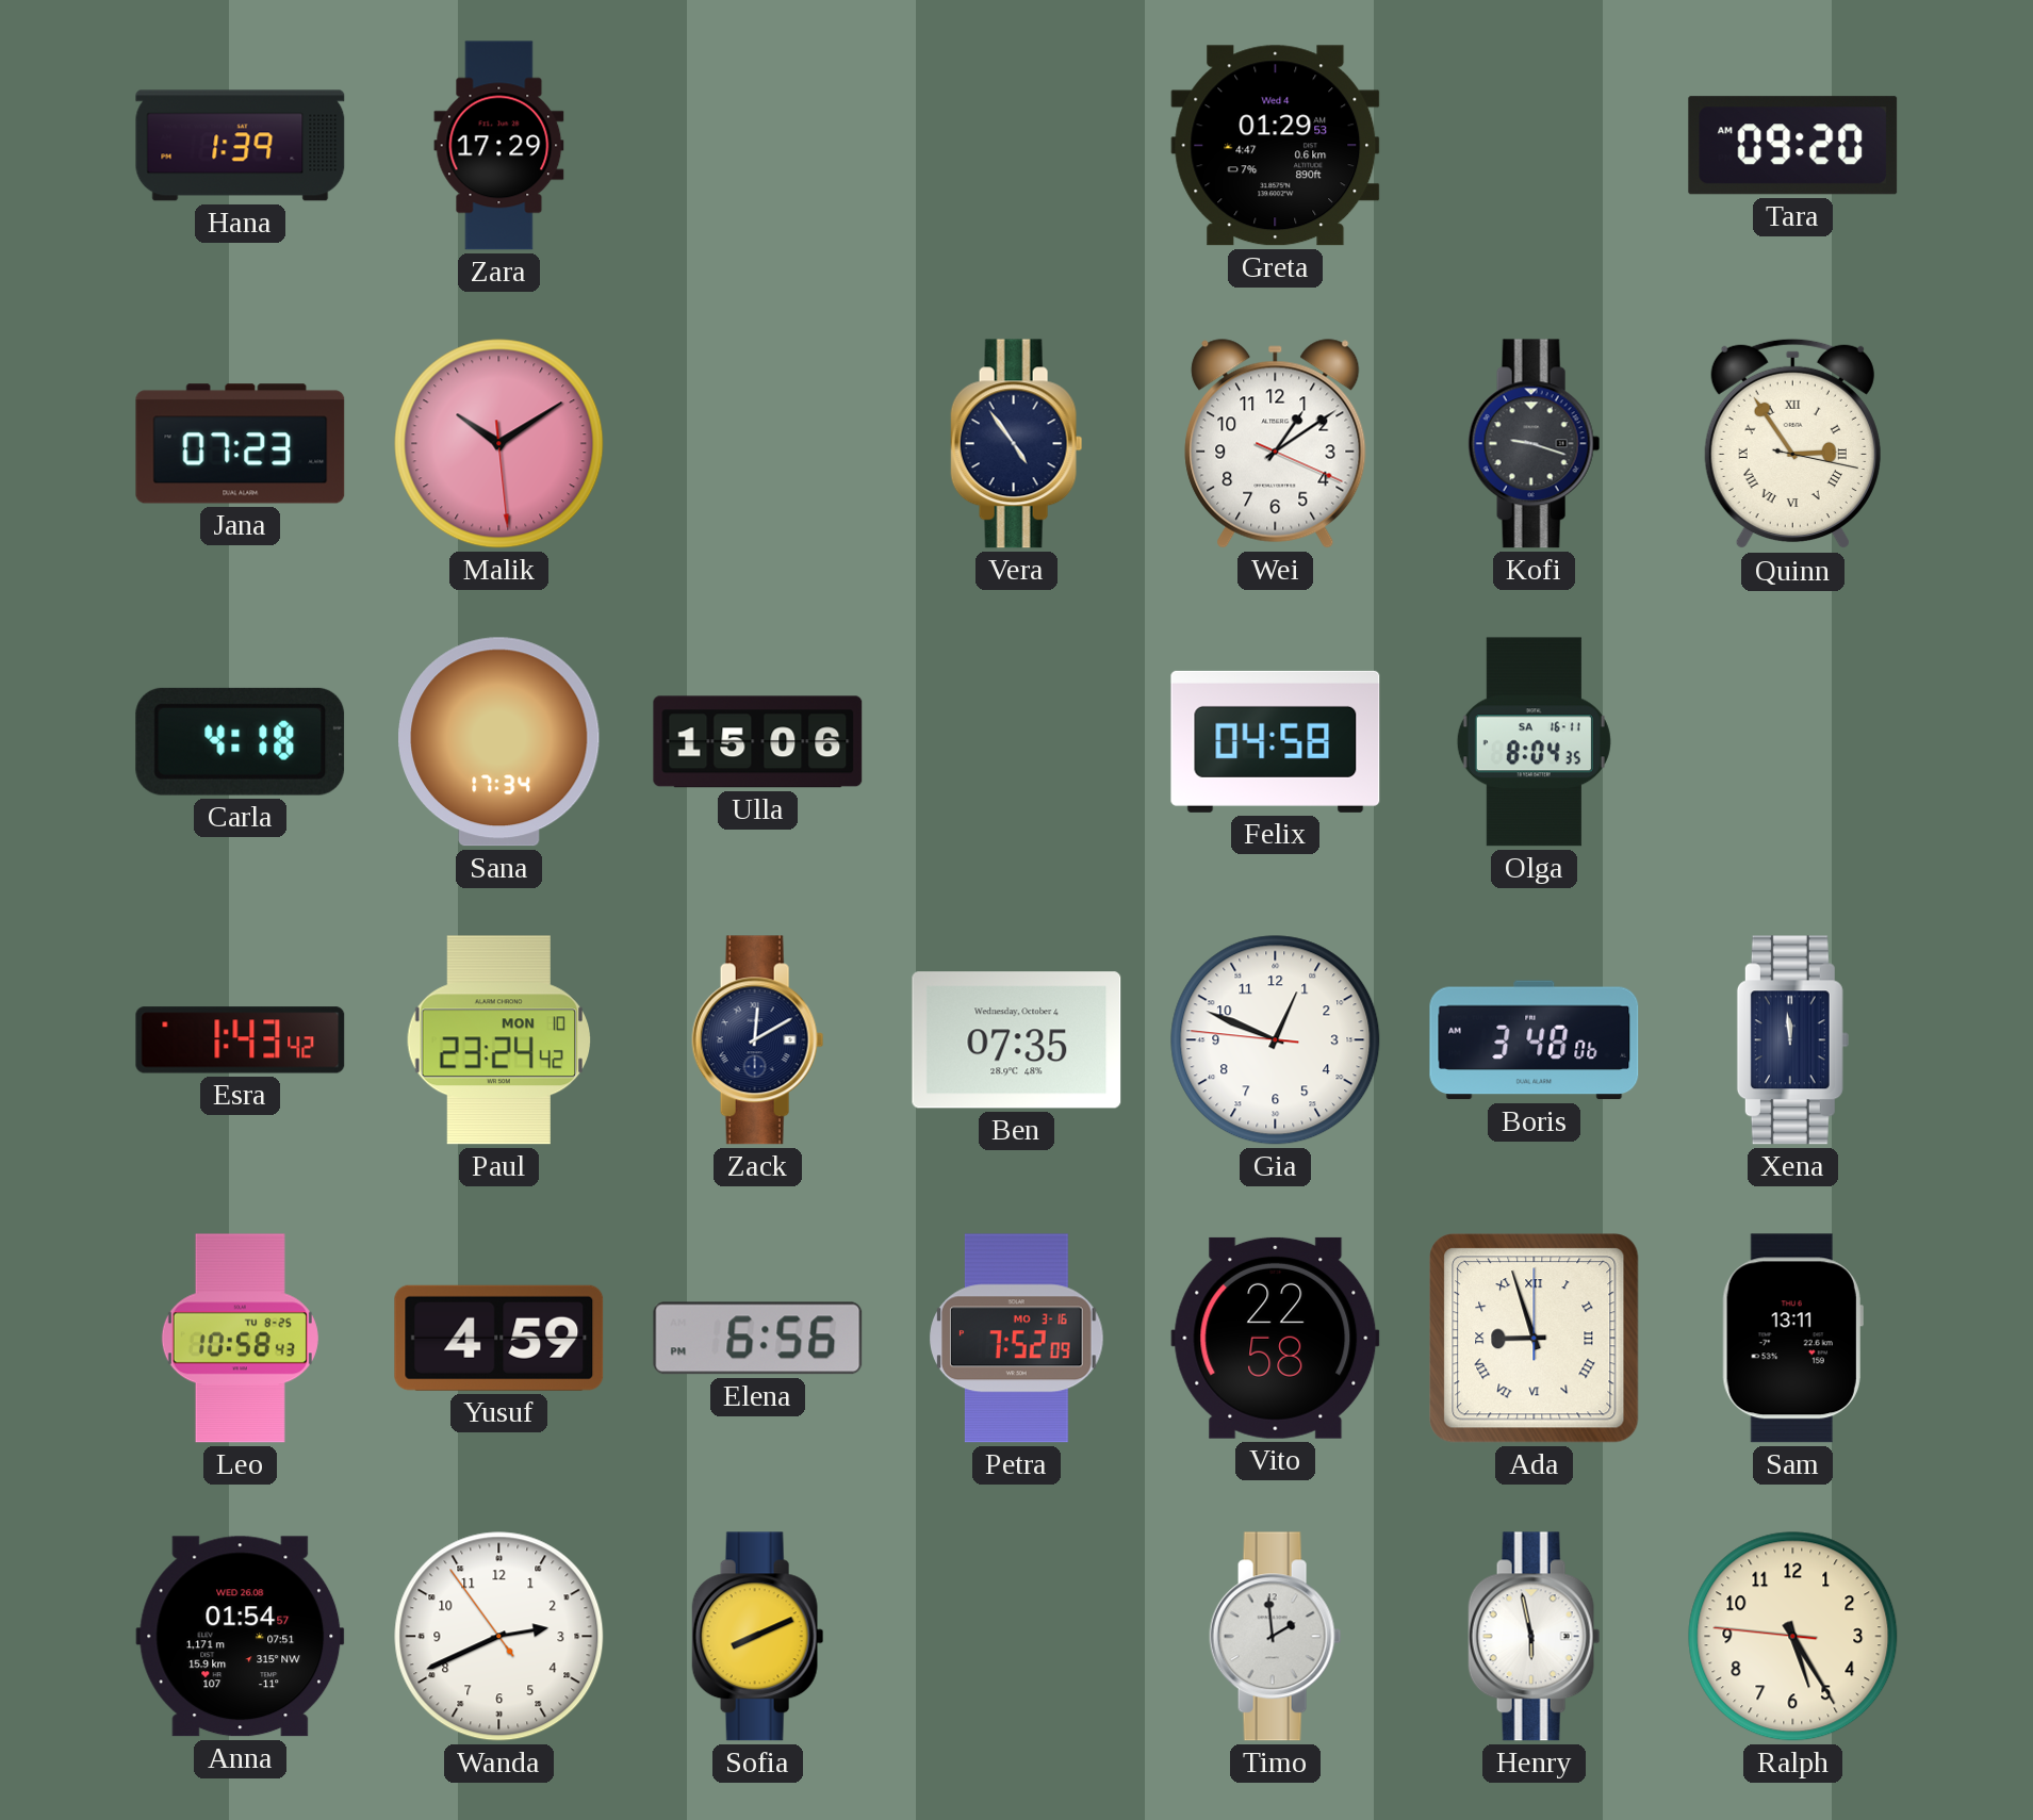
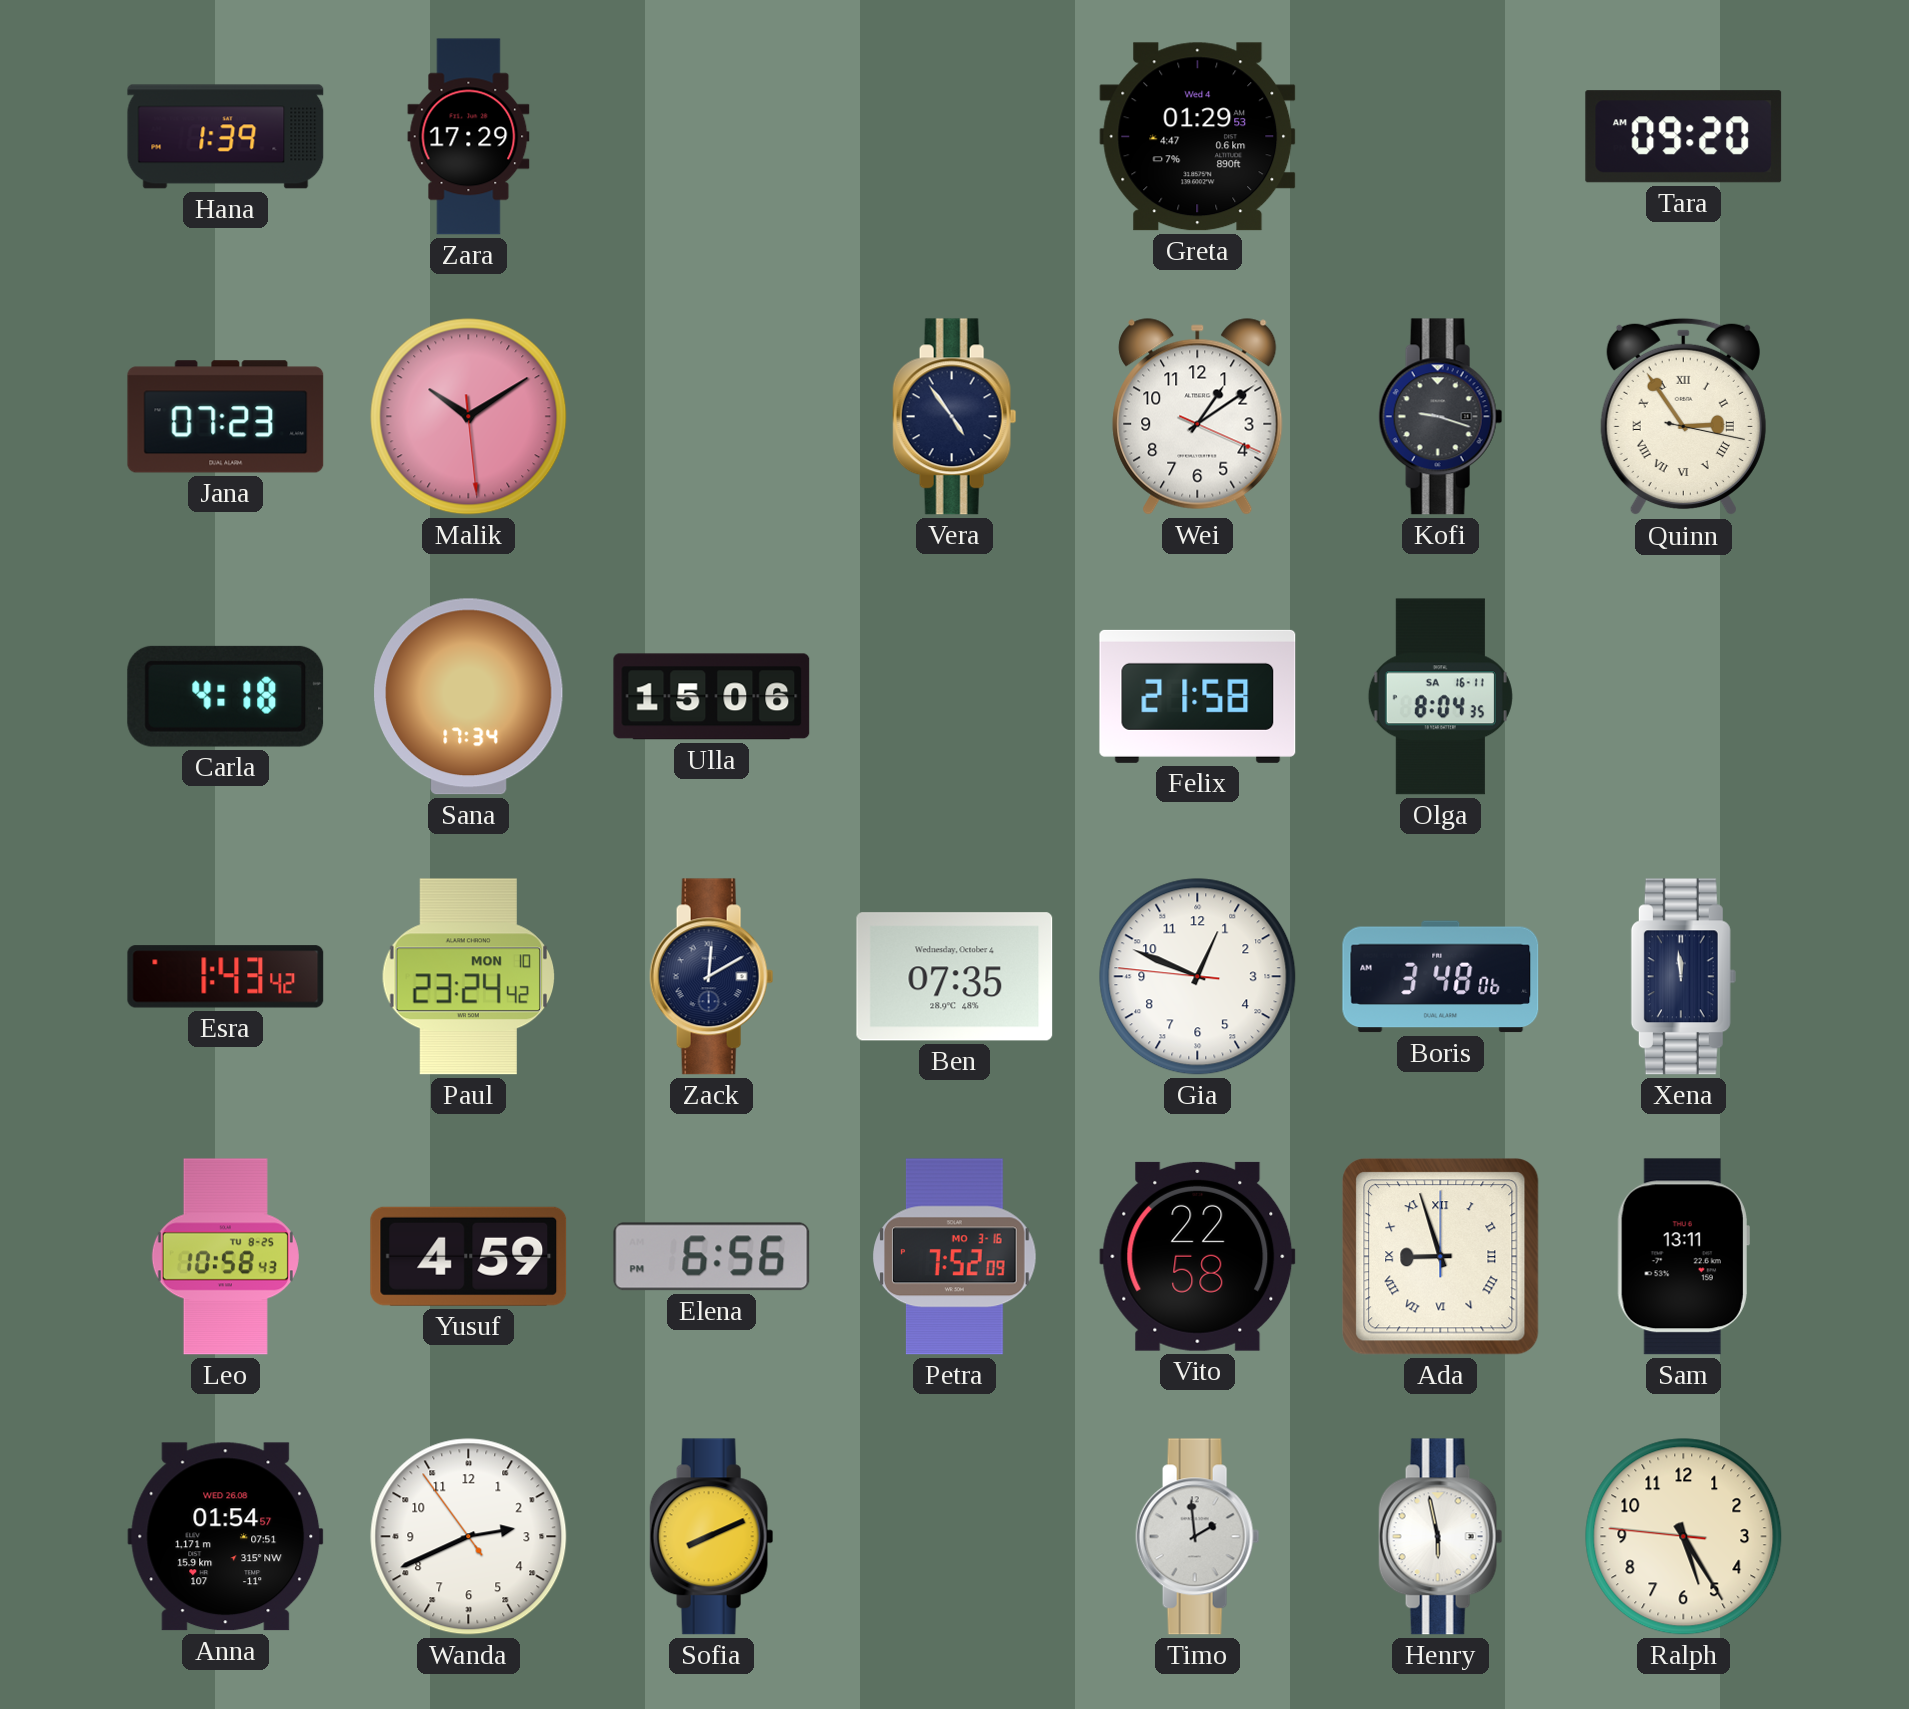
Felix: 04:58 -> 21:58 (1198, 696)
